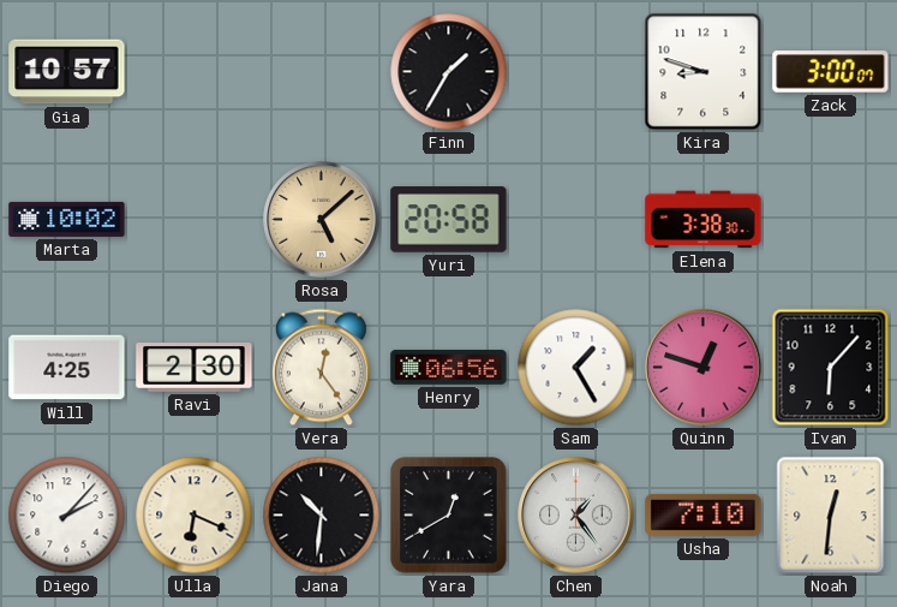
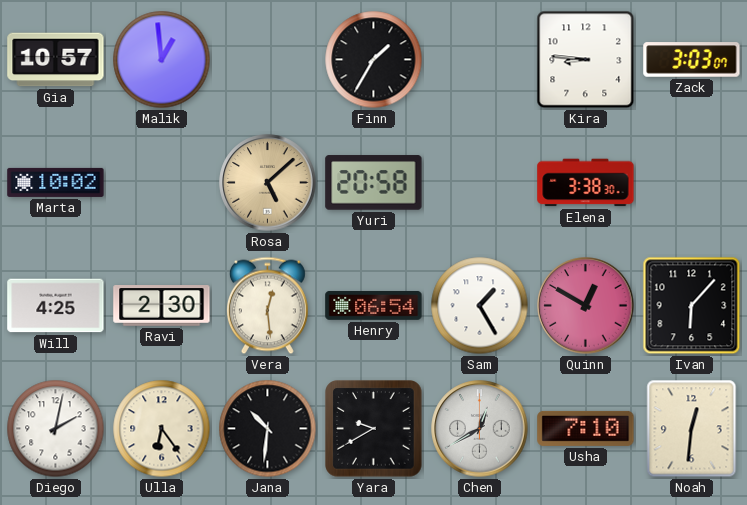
Malik: none -> 12:59 (162, 60)
Kira: 8:48 -> 8:46 (586, 60)
Zack: 3:00 -> 3:03 (692, 60)
Vera: 12:24 -> 12:29 (267, 306)
Henry: 06:56 -> 06:54 (374, 305)
Quinn: 12:48 -> 12:50 (586, 306)
Diego: 2:07 -> 2:02 (56, 429)
Ulla: 6:19 -> 6:24 (162, 429)
Yara: 12:40 -> 9:40 (374, 429)
Chen: 1:24 -> 12:40 (480, 429)
